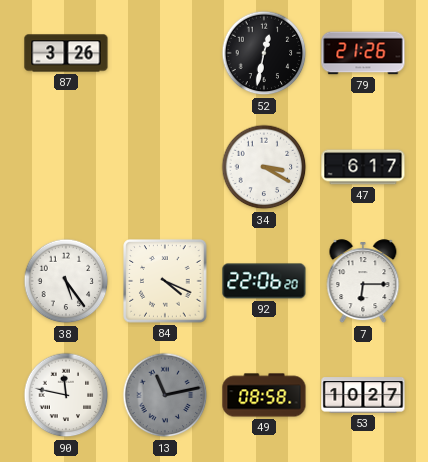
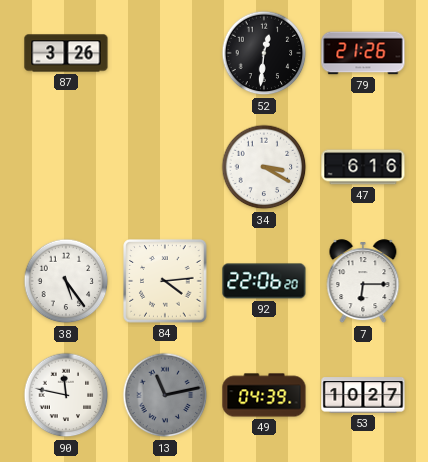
52: 12:32 -> 12:31 (264, 53)
47: 6:17 -> 6:16 (363, 167)
84: 4:19 -> 4:14 (165, 281)
49: 08:58 -> 04:39 (264, 395)
